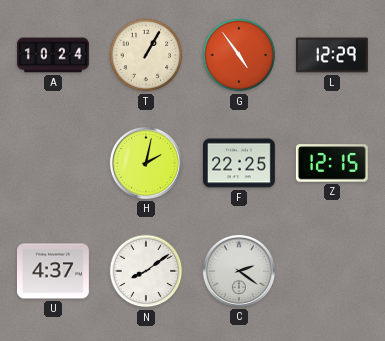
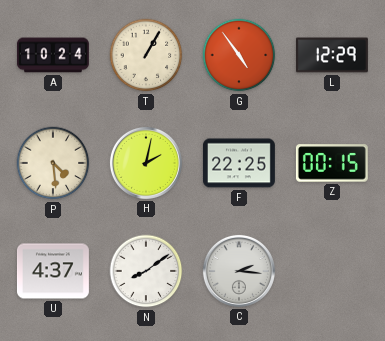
P: none -> 4:29 (53, 163)
Z: 12:15 -> 00:15 (332, 163)
C: 2:21 -> 2:16 (239, 271)
